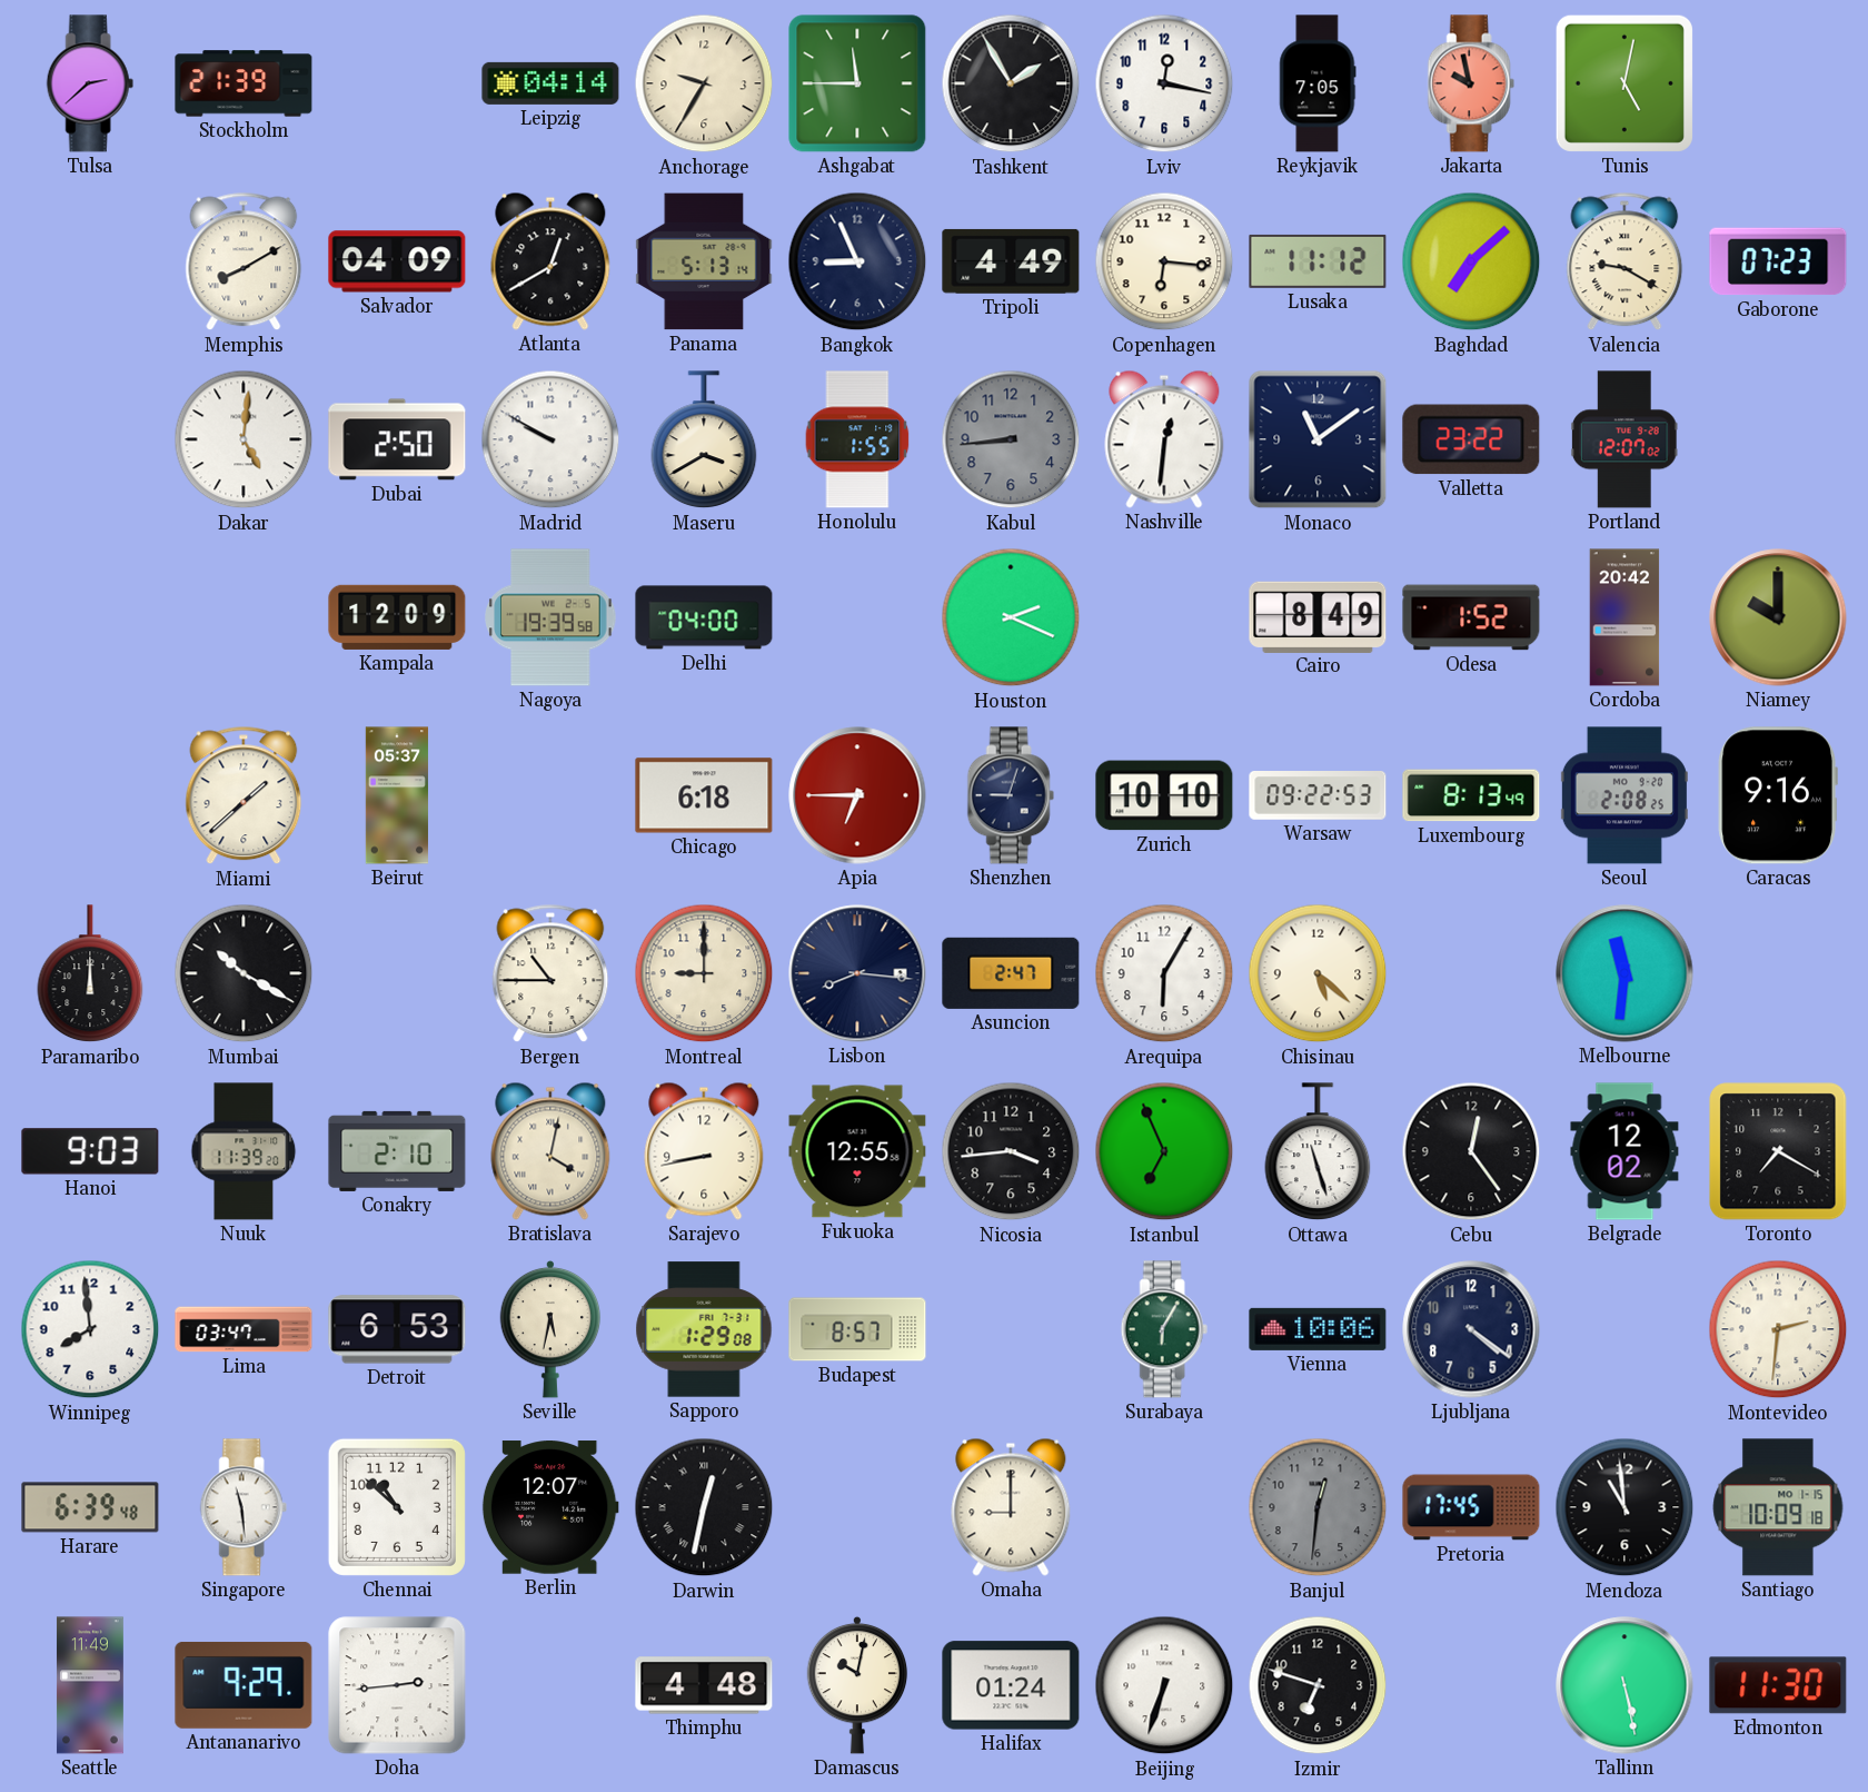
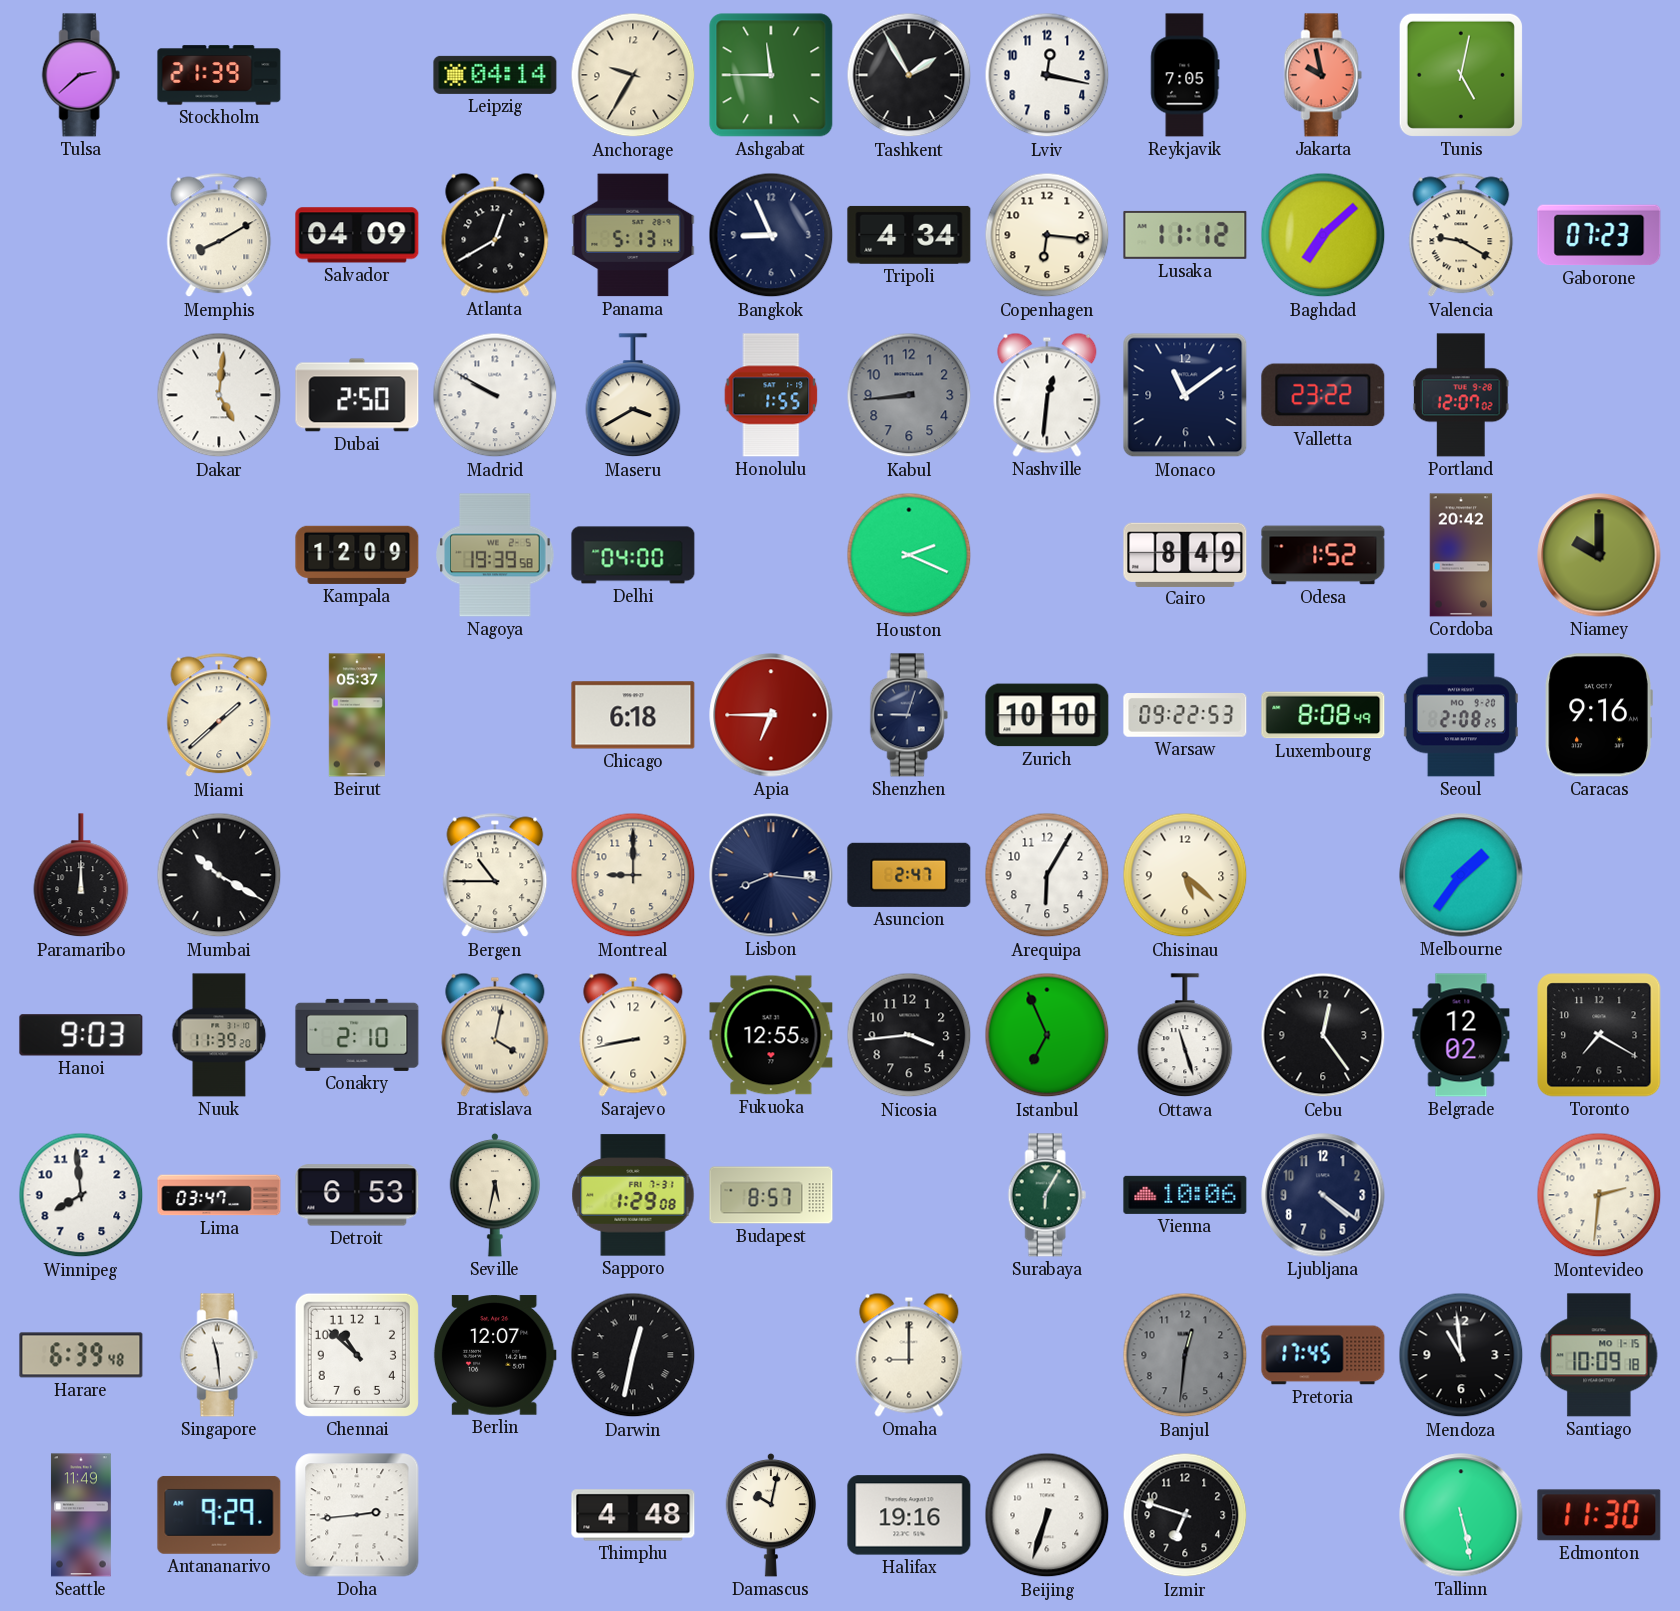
Tripoli: 4:49 -> 4:34 (909, 235)
Luxembourg: 8:13 -> 8:08 (1323, 715)
Melbourne: 11:31 -> 1:36 (1461, 875)
Halifax: 01:24 -> 19:16 (909, 1515)
